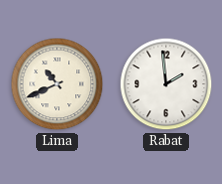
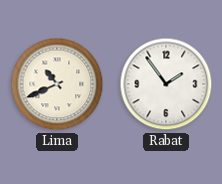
Rabat: 1:59 -> 1:54 (166, 84)
